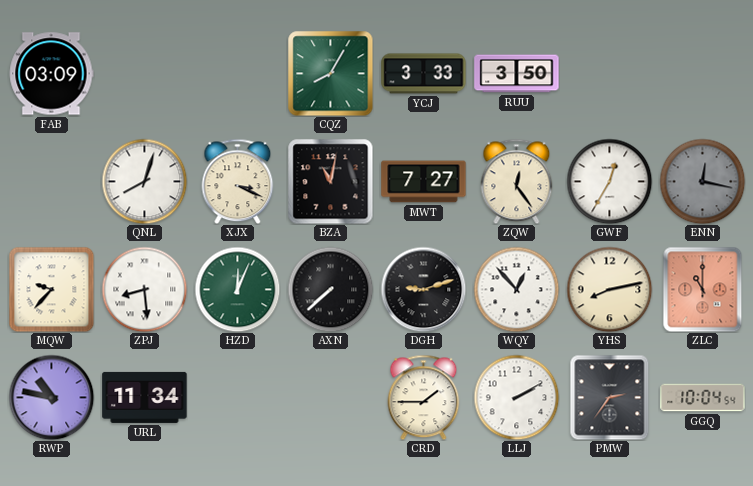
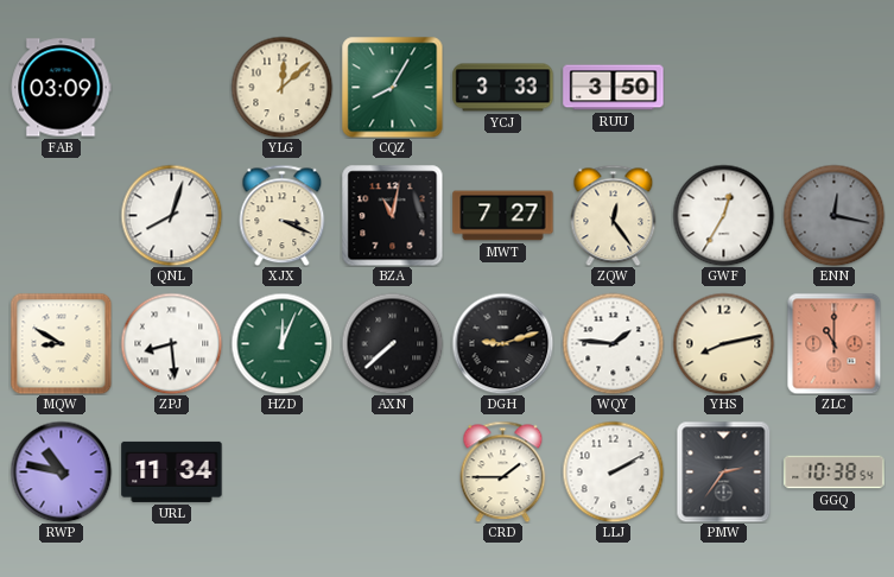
YLG: none -> 12:08 (281, 87)
MQW: 9:37 -> 8:50 (61, 343)
WQY: 12:53 -> 1:46 (613, 343)
GGQ: 10:04 -> 10:38 (835, 473)
